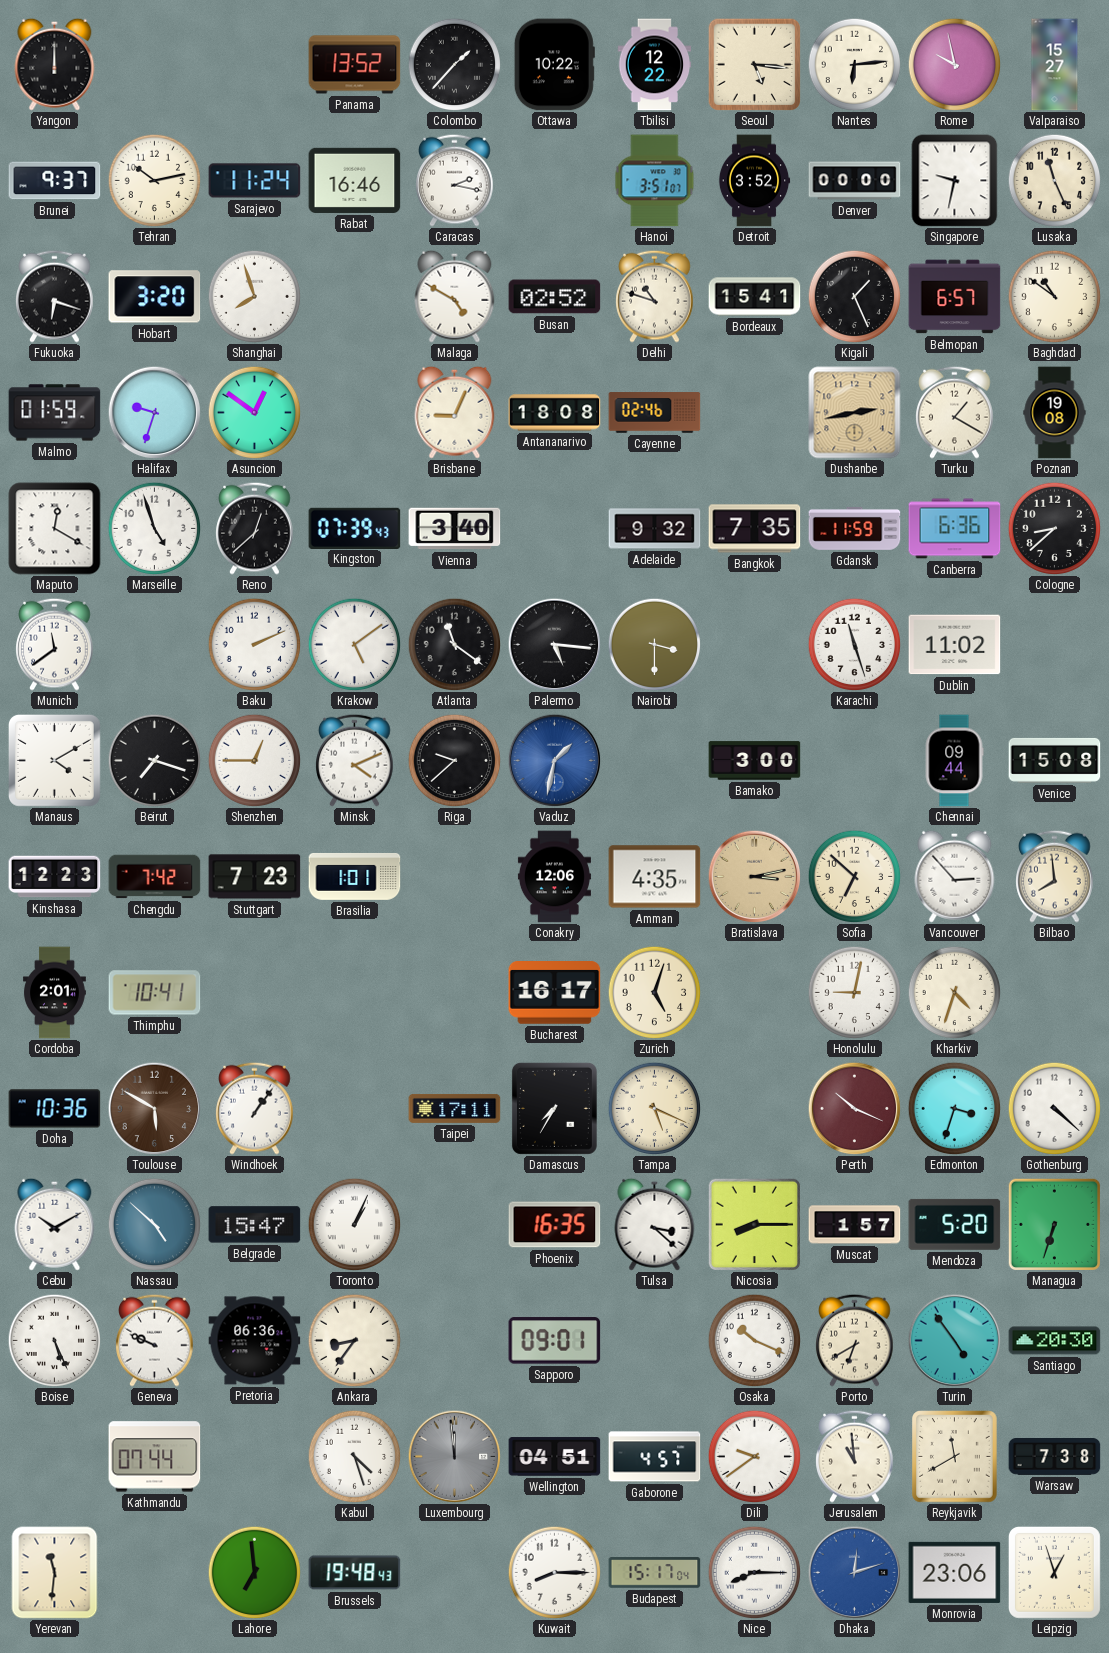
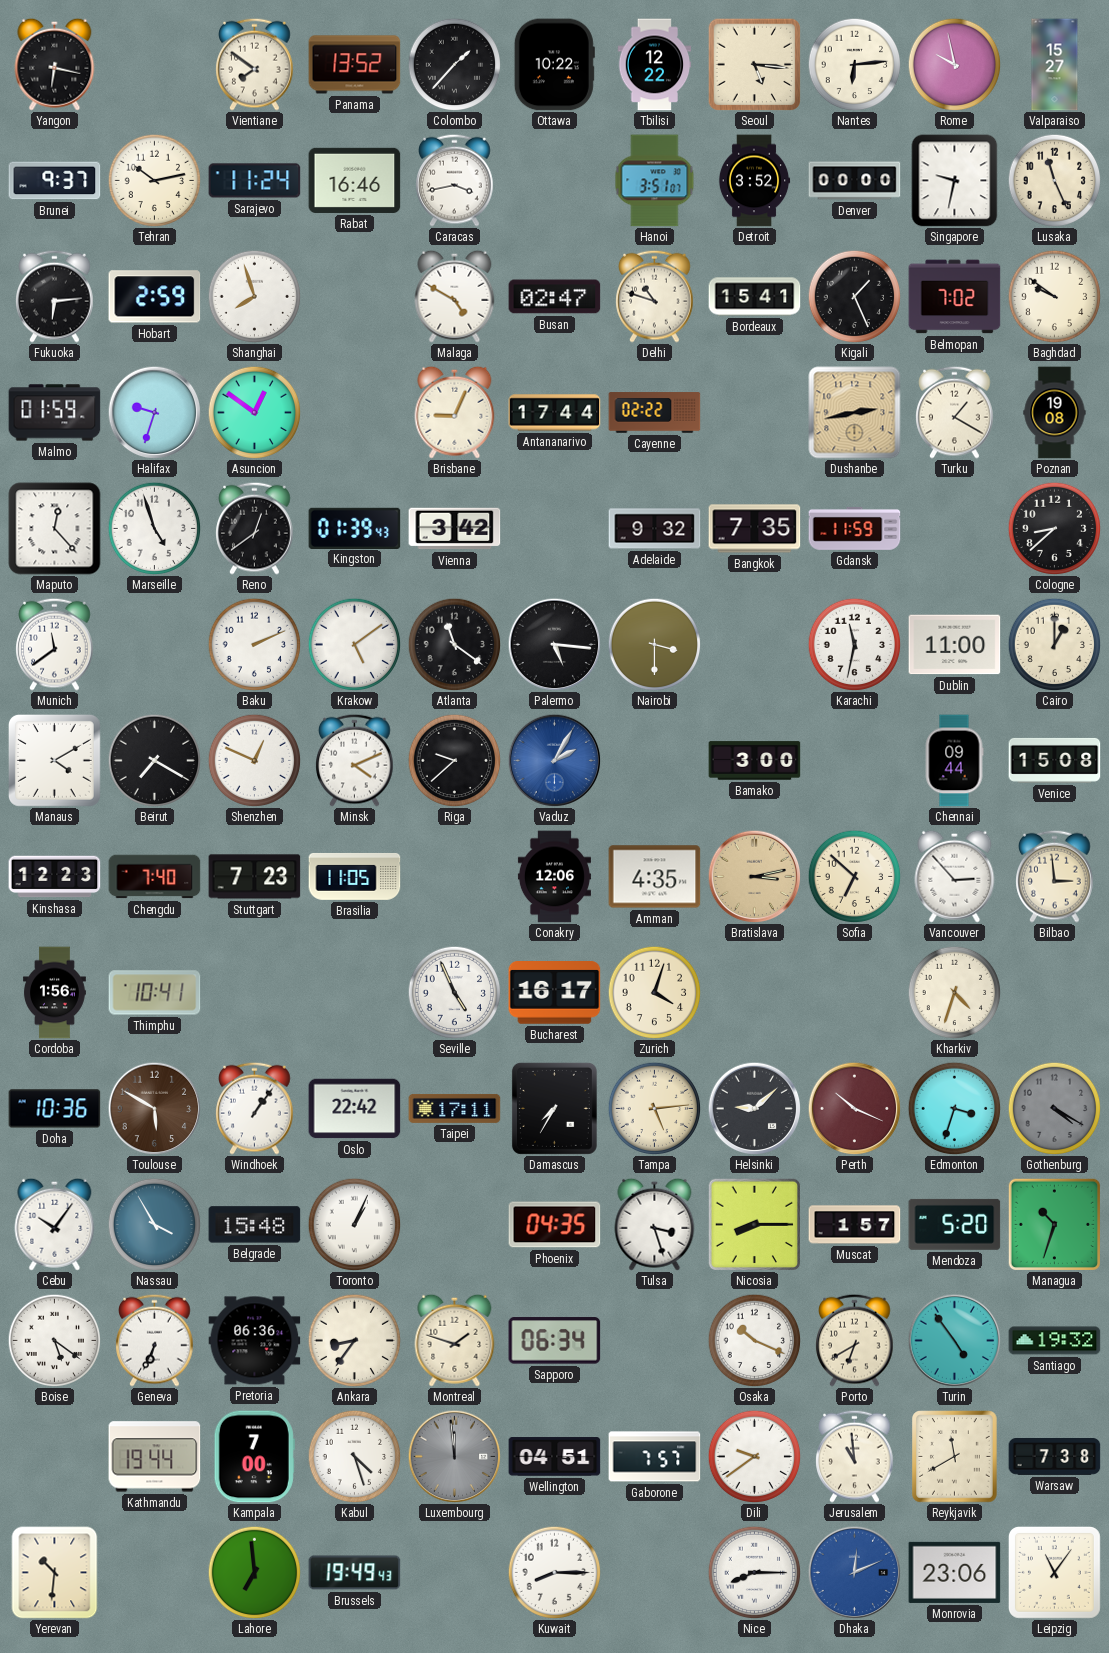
Yangon: 12:00 -> 6:17 (55, 64)
Vientiane: none -> 7:51 (255, 64)
Caracas: 2:17 -> 3:43 (455, 180)
Fukuoka: 6:18 -> 6:14 (55, 296)
Hobart: 3:20 -> 2:59 (155, 297)
Busan: 02:52 -> 02:47 (555, 297)
Belmopan: 6:57 -> 7:02 (955, 297)
Baghdad: 10:51 -> 9:51 (1054, 296)
Antananarivo: 18:08 -> 17:44 (555, 413)
Cayenne: 02:46 -> 02:22 (655, 413)
Maputo: 12:20 -> 12:23 (55, 529)
Reno: 12:38 -> 12:39 (255, 528)
Kingston: 07:39 -> 01:39 (355, 528)
Vienna: 3:40 -> 3:42 (455, 529)
Canberra: 6:36 -> none (955, 529)
Karachi: 11:27 -> 11:32 (854, 644)
Dublin: 11:02 -> 11:00 (955, 645)
Cairo: none -> 1:00 (1054, 644)
Beirut: 7:18 -> 7:20 (154, 760)
Shenzhen: 12:45 -> 12:49 (254, 760)
Vaduz: 1:32 -> 2:05 (554, 760)
Chengdu: 7:42 -> 7:40 (155, 877)
Brasilia: 1:01 -> 11:05 (355, 876)
Bilbao: 7:59 -> 2:59 (1055, 876)
Cordoba: 2:01 -> 1:56 (55, 993)
Seville: none -> 4:56 (454, 992)
Zurich: 5:03 -> 4:03 (654, 992)
Honolulu: 9:02 -> none (854, 992)
Oslo: none -> 22:42 (355, 1109)
Tampa: 5:19 -> 5:14 (654, 1108)
Helsinki: none -> 9:08 (754, 1108)
Gothenburg: 4:22 -> 4:20 (1054, 1108)
Gothenburg dial: white -> grey (1054, 1108)
Cebu: 10:10 -> 10:06 (55, 1224)
Nassau: 4:52 -> 3:55 (154, 1224)
Belgrade: 15:47 -> 15:48 (255, 1225)
Phoenix: 16:35 -> 04:35 (555, 1225)
Tulsa: 3:22 -> 3:27 (655, 1224)
Managua: 6:33 -> 10:33 (1054, 1224)
Boise: 5:26 -> 5:21 (54, 1340)
Geneva: 9:49 -> 6:34 (155, 1340)
Montreal: none -> 1:48 (455, 1340)
Sapporo: 09:01 -> 06:34 (555, 1341)
Santiago: 20:30 -> 19:32 (1055, 1341)
Kathmandu: 07:44 -> 19:44 (155, 1457)
Kampala: none -> 7:00 (254, 1457)
Gaborone: 4:57 -> 7:57 (655, 1457)
Yerevan: 11:31 -> 10:31 (55, 1573)
Brussels: 19:48 -> 19:49 (355, 1573)
Budapest: 15:17 -> none (655, 1573)
Dhaka: 12:12 -> 12:11 (854, 1572)
Leipzig: 12:57 -> 11:06 (1054, 1572)
